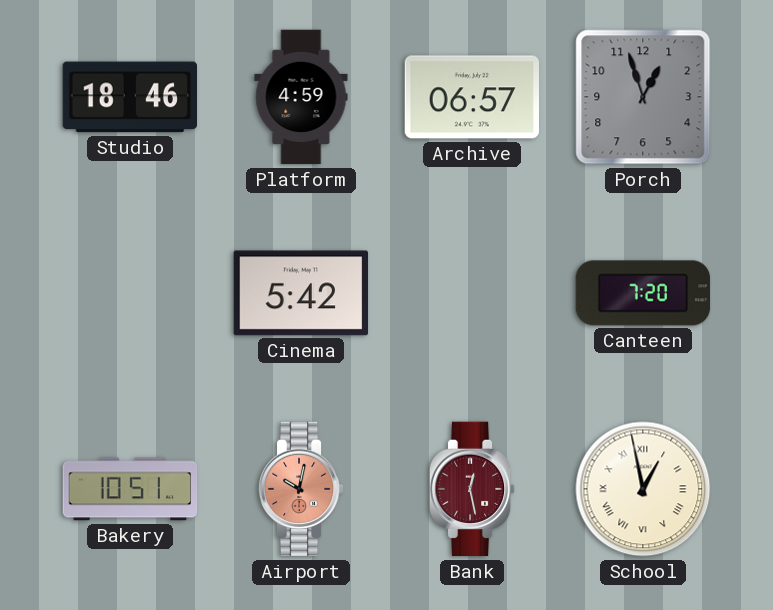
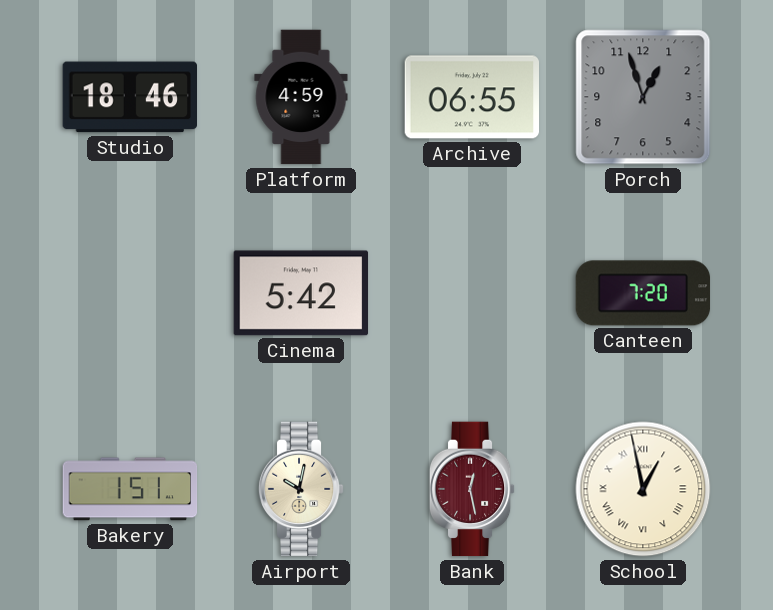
Archive: 06:57 -> 06:55 (472, 97)
Bakery: 10:51 -> 1:51 (130, 489)
Airport dial: salmon -> cream (301, 489)
